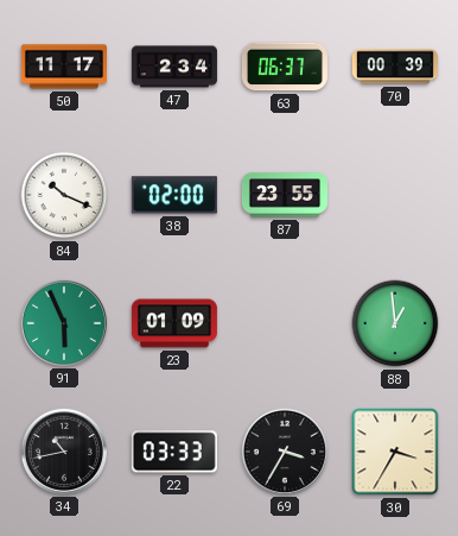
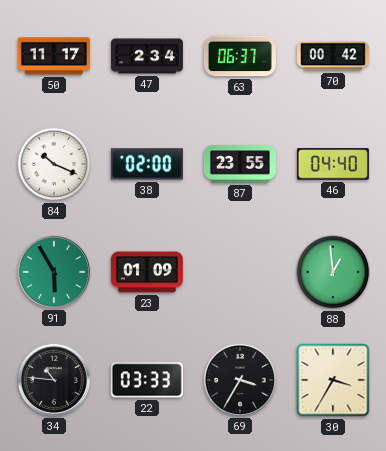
70: 00:39 -> 00:42 (333, 56)
46: none -> 04:40 (333, 164)
91: 5:56 -> 5:55 (54, 272)
34: 10:43 -> 10:46 (54, 380)
